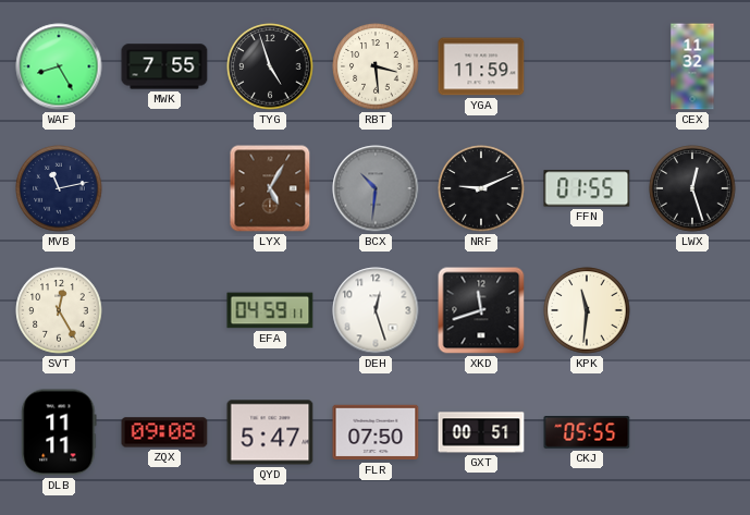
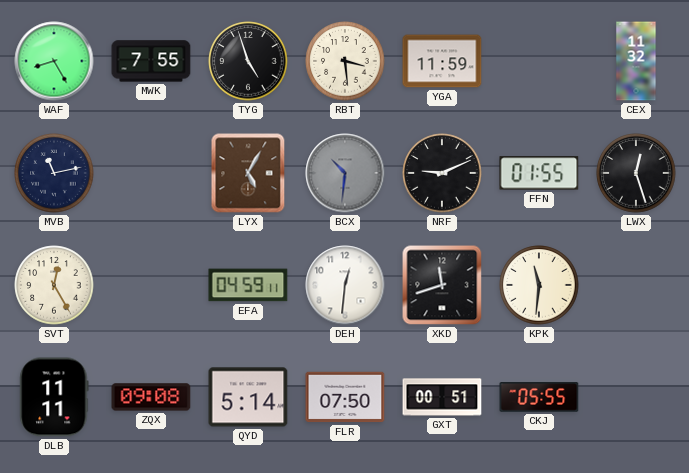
DEH: 12:27 -> 12:31 (345, 285)
QYD: 5:47 -> 5:14 (248, 397)
